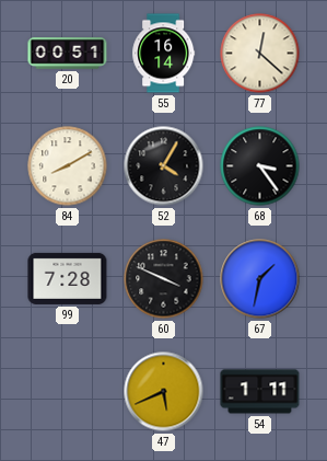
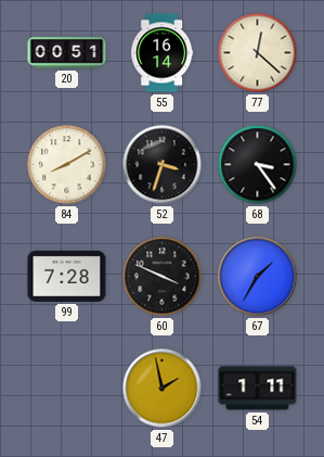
52: 4:05 -> 3:33 (163, 165)
67: 1:32 -> 1:35 (258, 277)
47: 5:41 -> 1:58 (163, 389)
